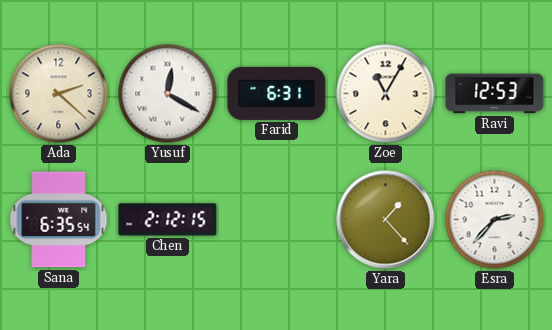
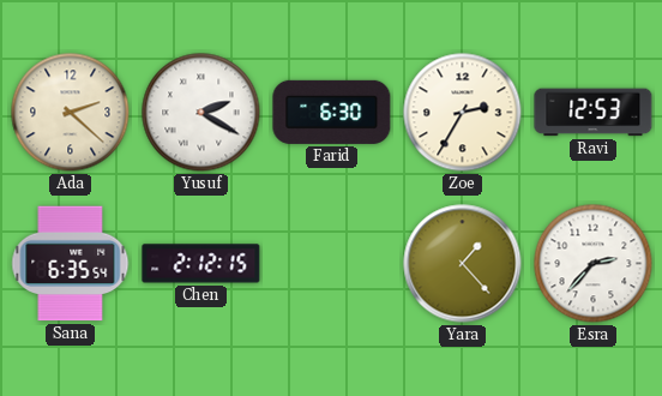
Yusuf: 12:20 -> 2:20 (201, 113)
Farid: 6:31 -> 6:30 (332, 112)
Zoe: 11:05 -> 2:35 (463, 113)
